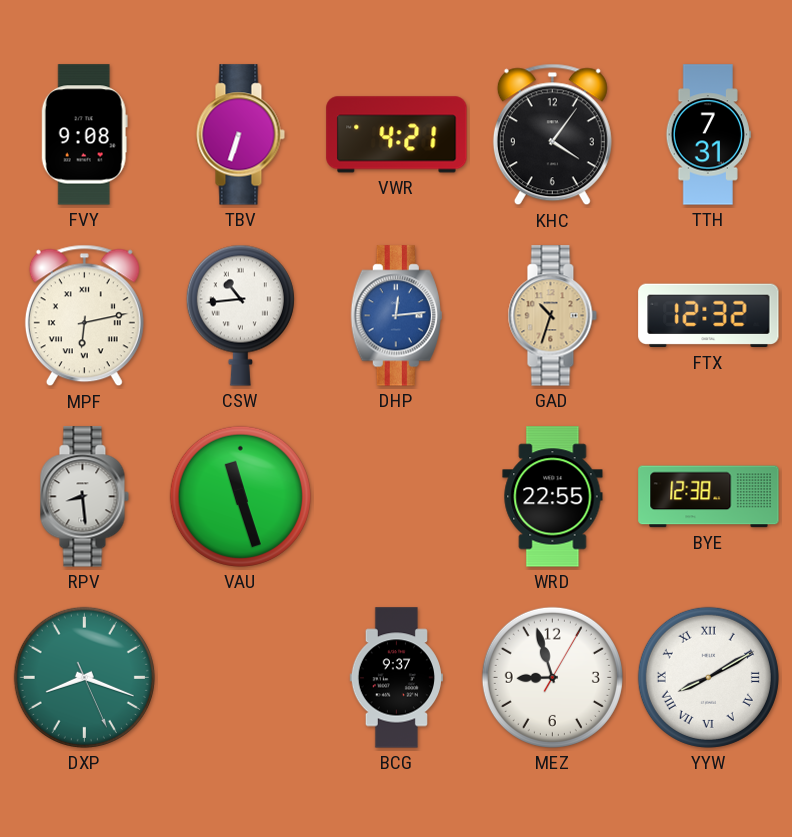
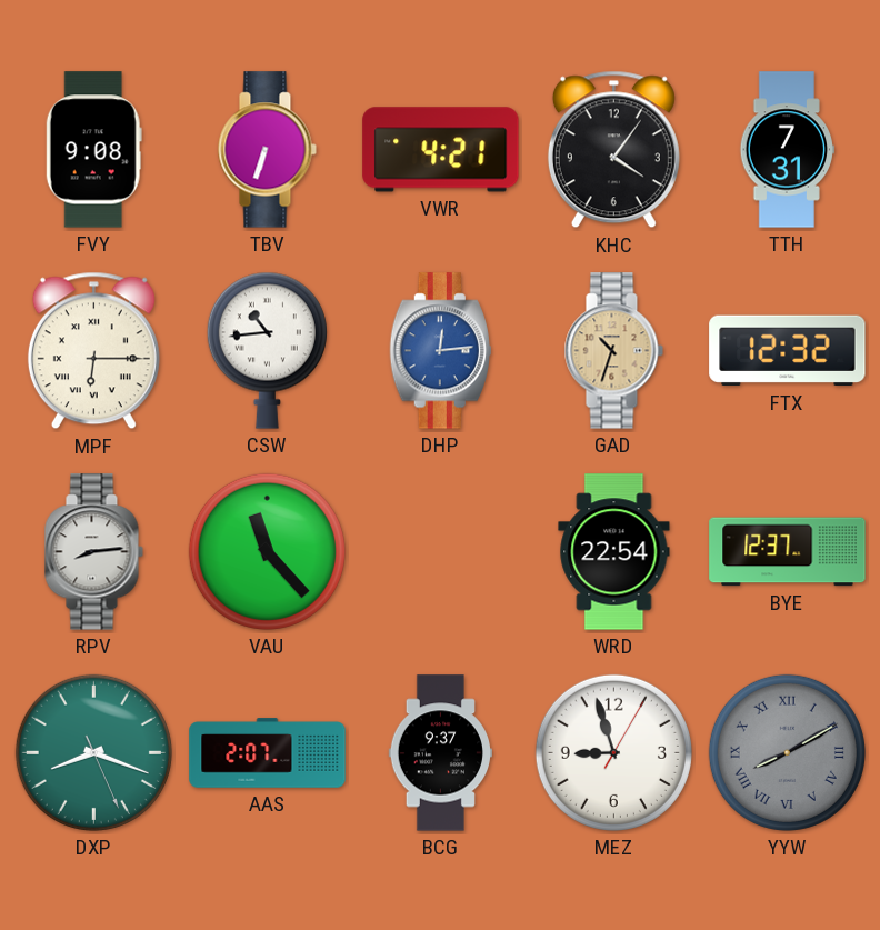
MPF: 6:13 -> 6:15 (93, 351)
RPV: 8:29 -> 8:14 (93, 552)
VAU: 11:27 -> 11:23 (267, 551)
WRD: 22:55 -> 22:54 (614, 552)
BYE: 12:38 -> 12:37 (788, 552)
AAS: none -> 2:07 (268, 753)
YYW dial: white -> grey (787, 752)
